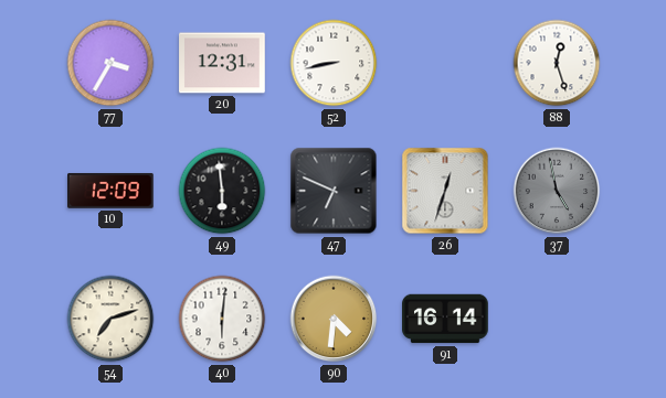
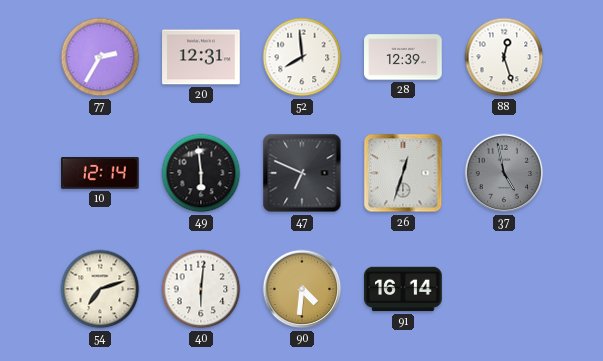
77: 3:35 -> 2:35 (100, 57)
52: 8:43 -> 7:59 (302, 57)
28: none -> 12:39 (403, 57)
10: 12:09 -> 12:14 (101, 173)
